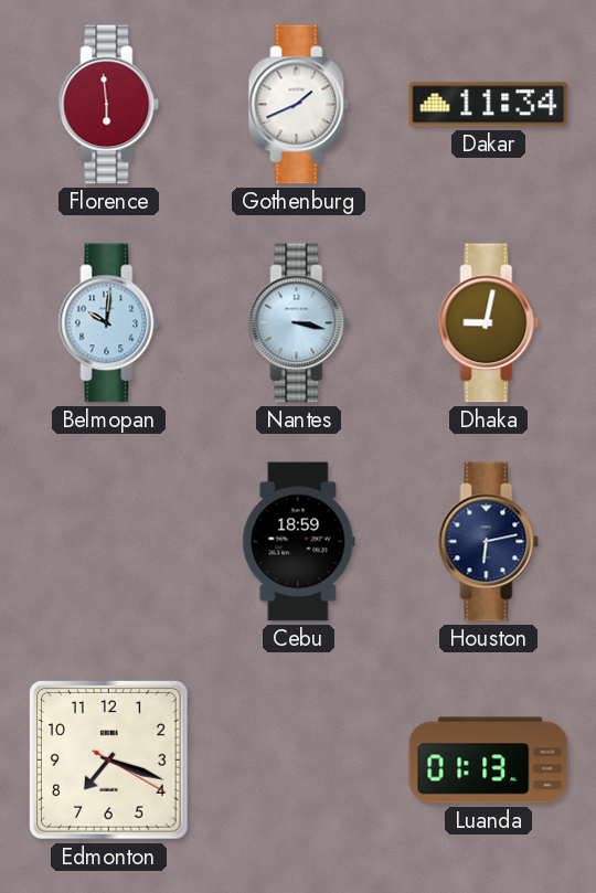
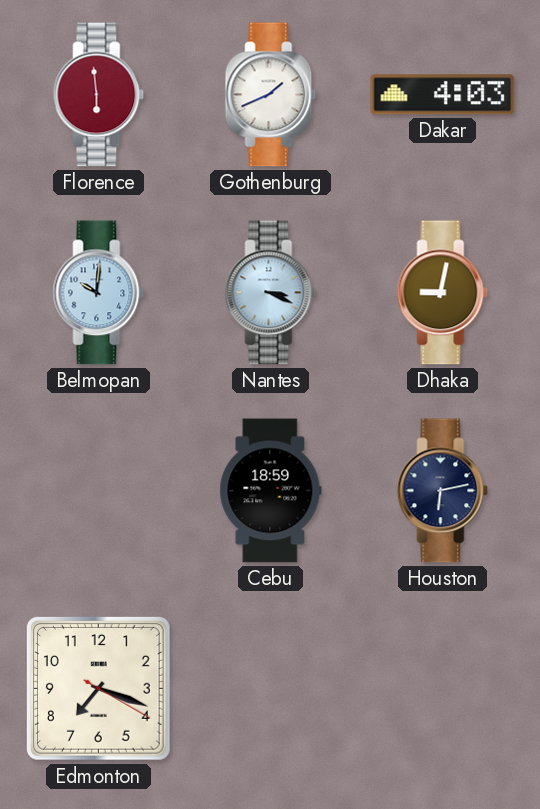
Dakar: 11:34 -> 4:03 (443, 95)
Nantes: 3:17 -> 3:19 (271, 293)
Luanda: 01:13 -> none (489, 761)
